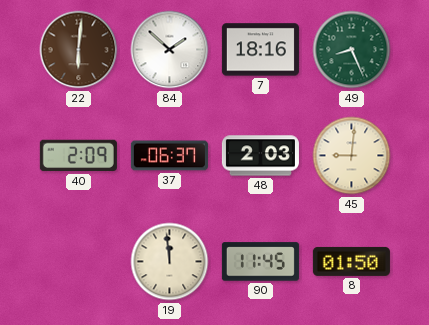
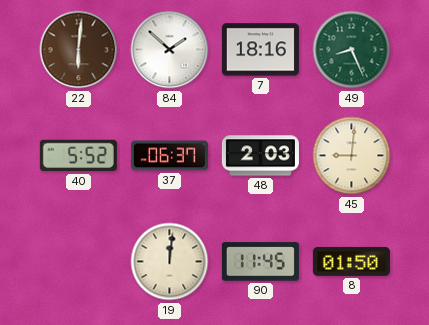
40: 2:09 -> 5:52 (78, 156)
19: 11:59 -> 12:01 (170, 262)
